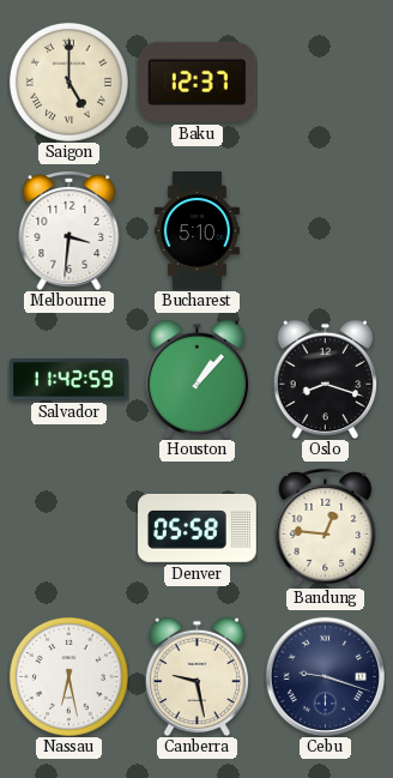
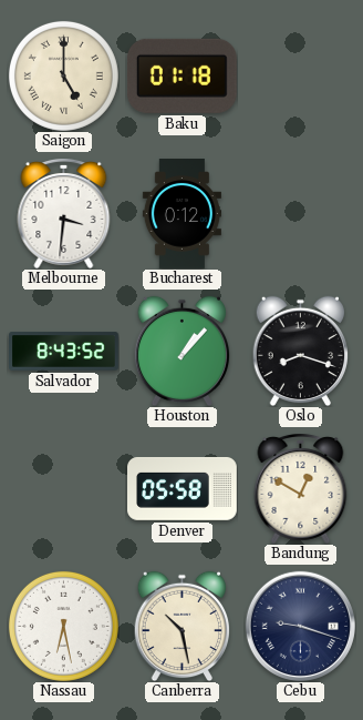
Baku: 12:37 -> 01:18 (181, 75)
Bucharest: 5:10 -> 0:12 (181, 214)
Salvador: 11:42 -> 8:43 (64, 352)
Bandung: 12:46 -> 12:50 (301, 489)
Canberra: 9:28 -> 10:28 (181, 626)
